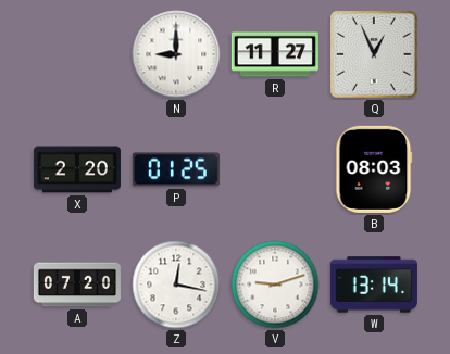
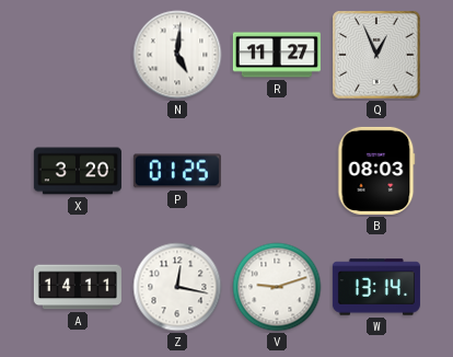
N: 9:00 -> 5:01 (177, 55)
X: 2:20 -> 3:20 (78, 171)
A: 07:20 -> 14:11 (78, 287)
